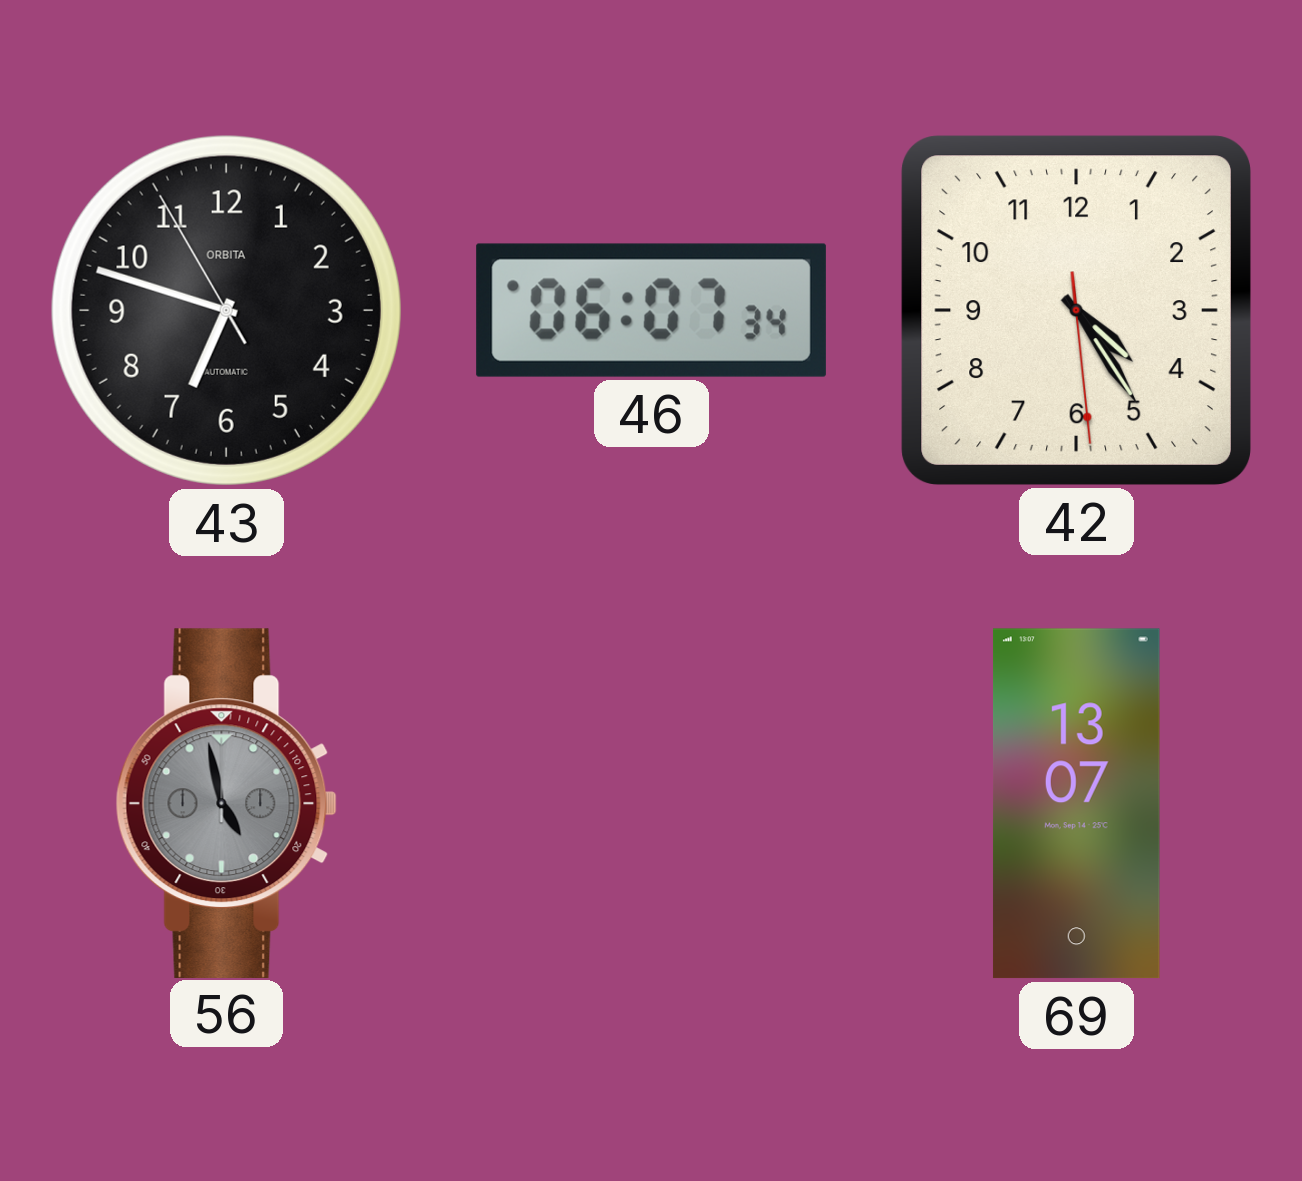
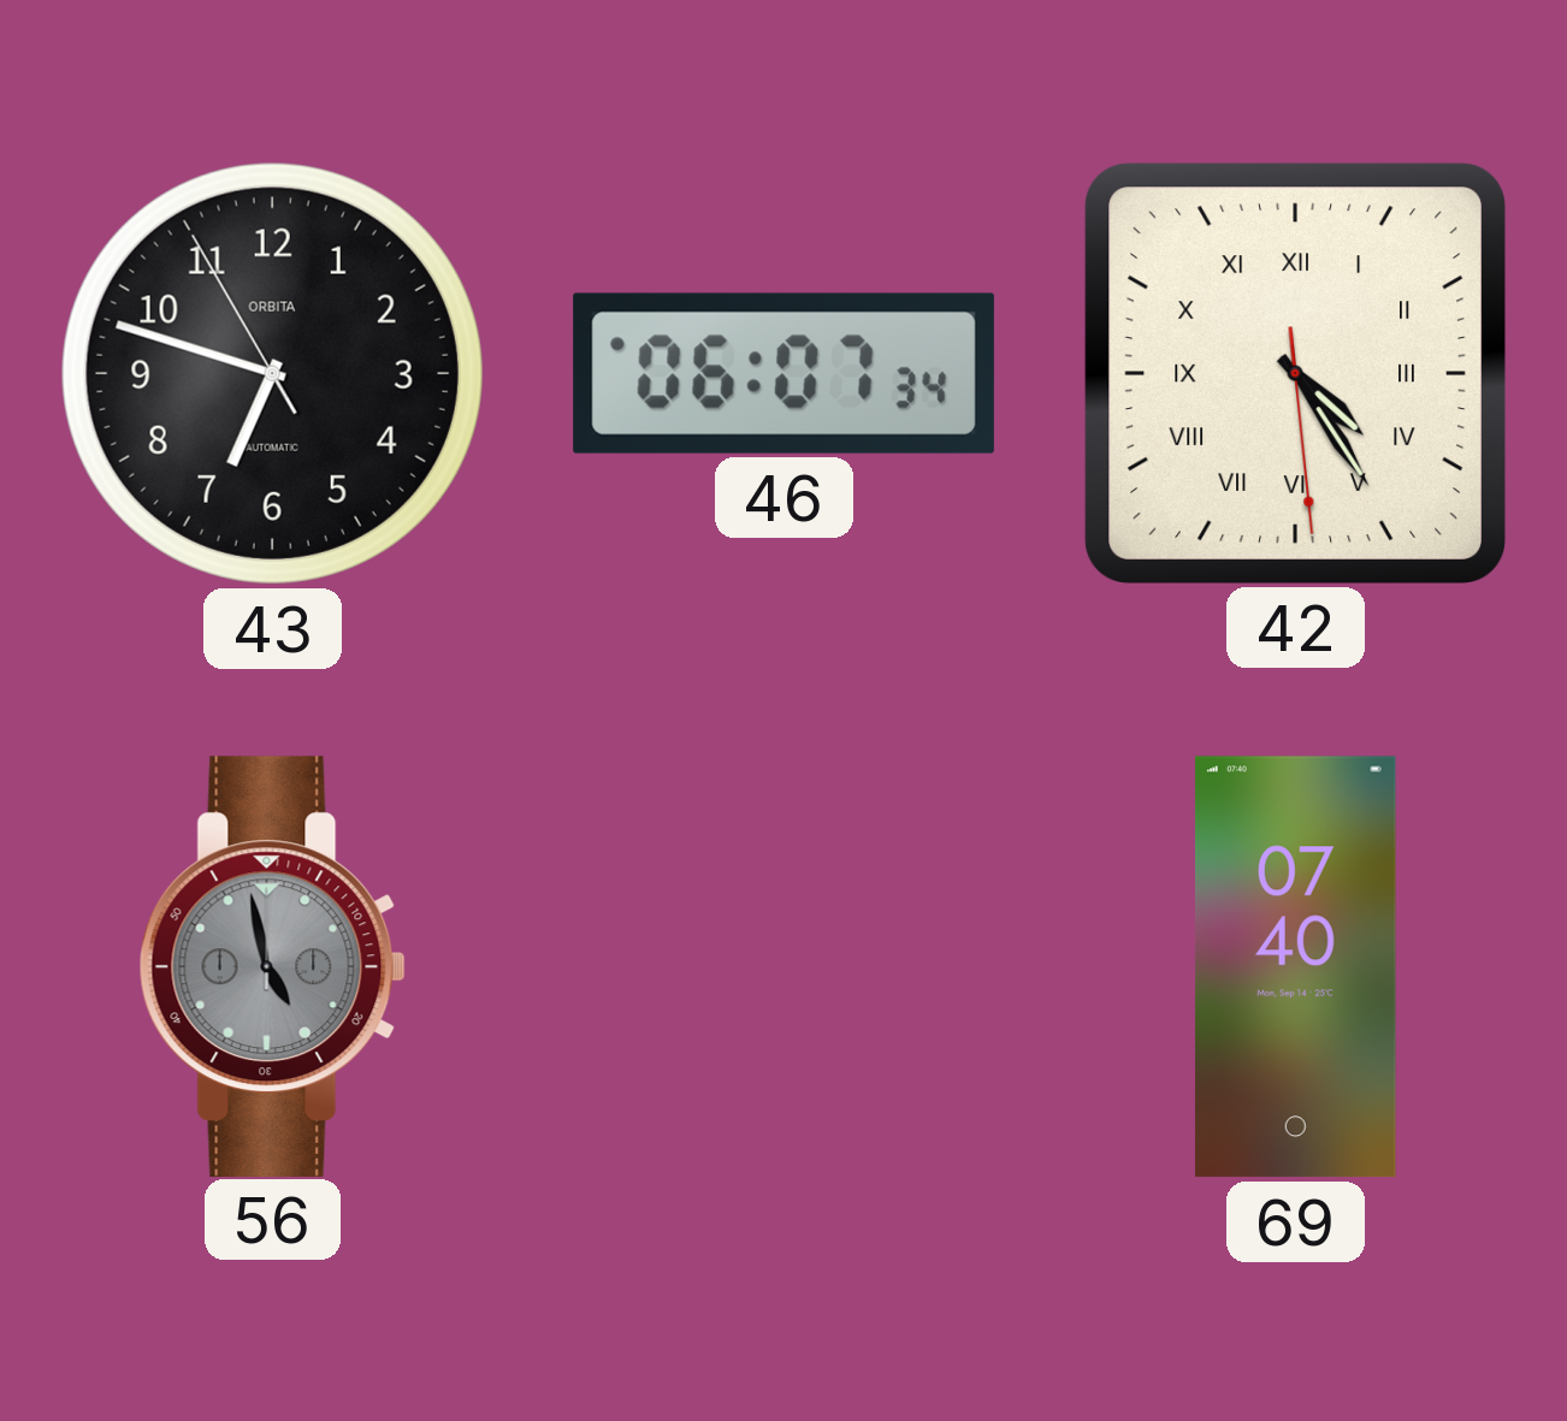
42 numerals: Arabic -> Roman (1295, 373)
69: 13:07 -> 07:40 (1295, 967)
